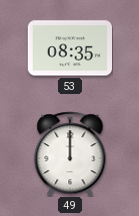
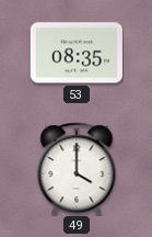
49: 12:00 -> 4:00 (77, 169)
